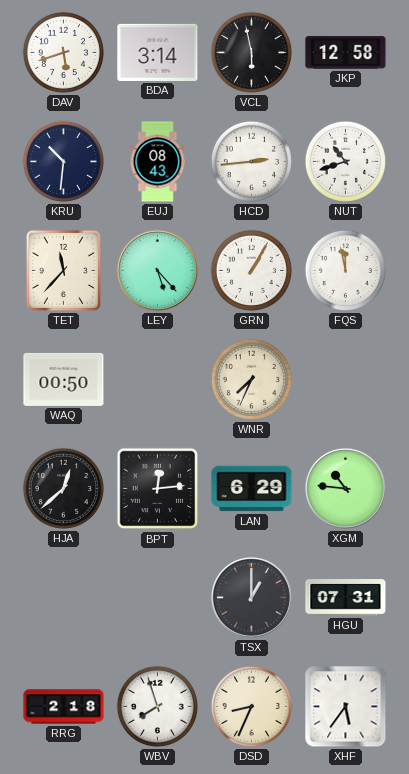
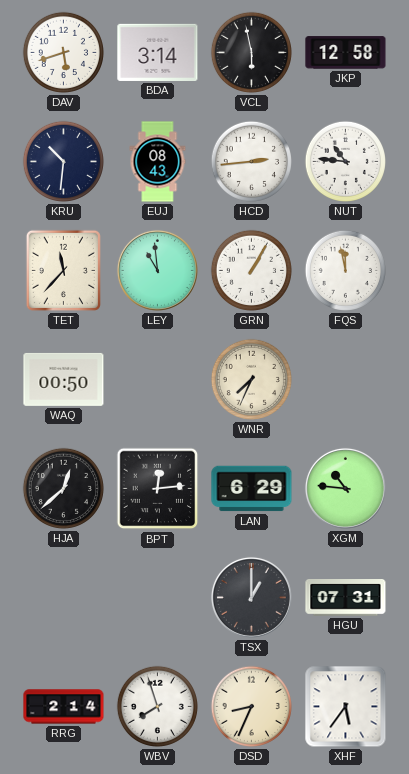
NUT: 10:42 -> 10:46 (345, 161)
LEY: 5:23 -> 10:59 (157, 270)
RRG: 2:18 -> 2:14 (64, 707)
